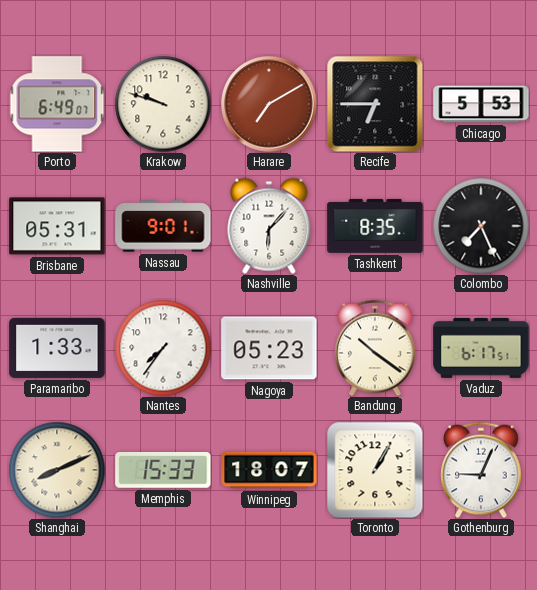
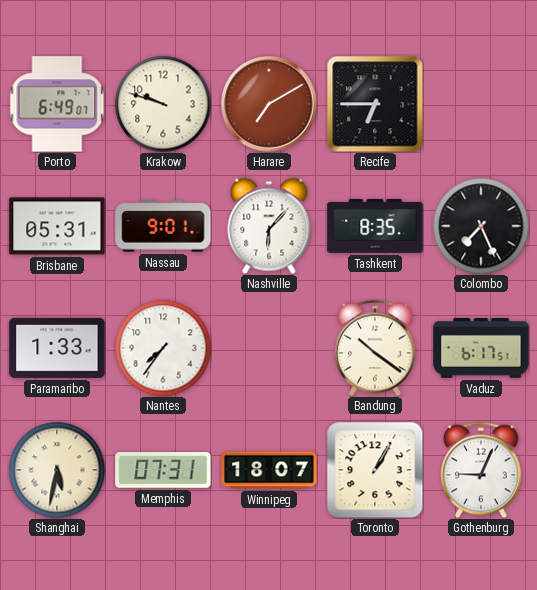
Chicago: 5:53 -> none (481, 104)
Nagoya: 05:23 -> none (269, 348)
Shanghai: 8:11 -> 5:32 (57, 470)
Memphis: 15:33 -> 07:31 (163, 471)
